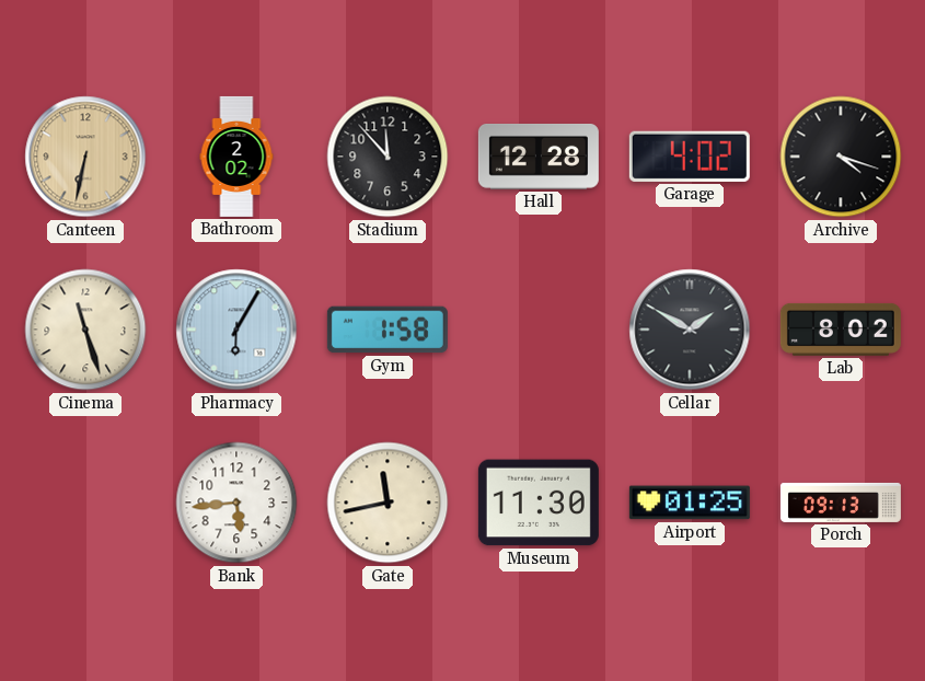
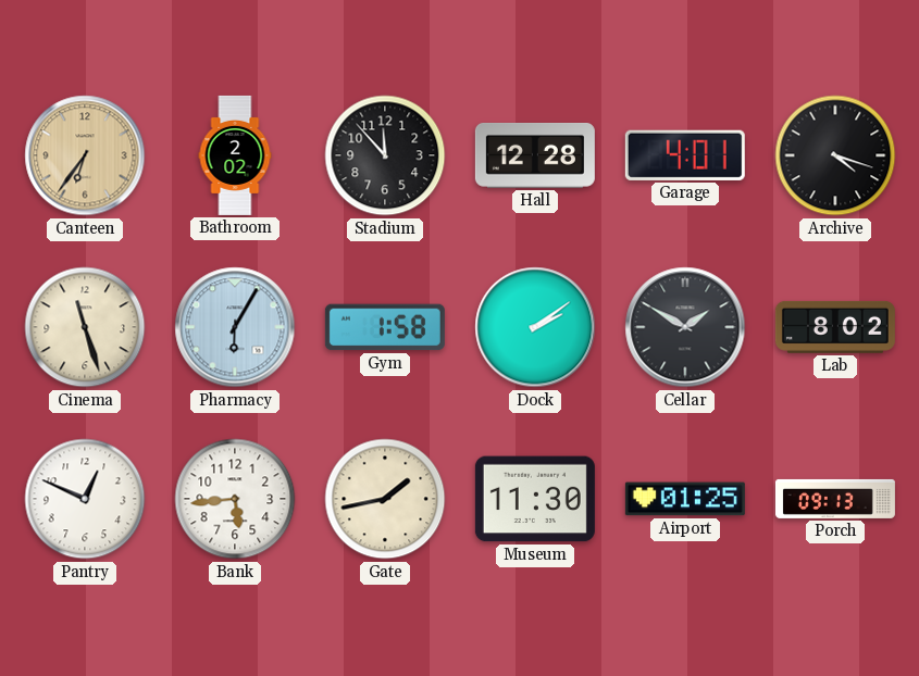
Canteen: 6:32 -> 6:36 (85, 155)
Garage: 4:02 -> 4:01 (685, 155)
Dock: none -> 2:09 (535, 327)
Pantry: none -> 12:49 (85, 499)
Gate: 11:43 -> 1:43 (385, 499)
